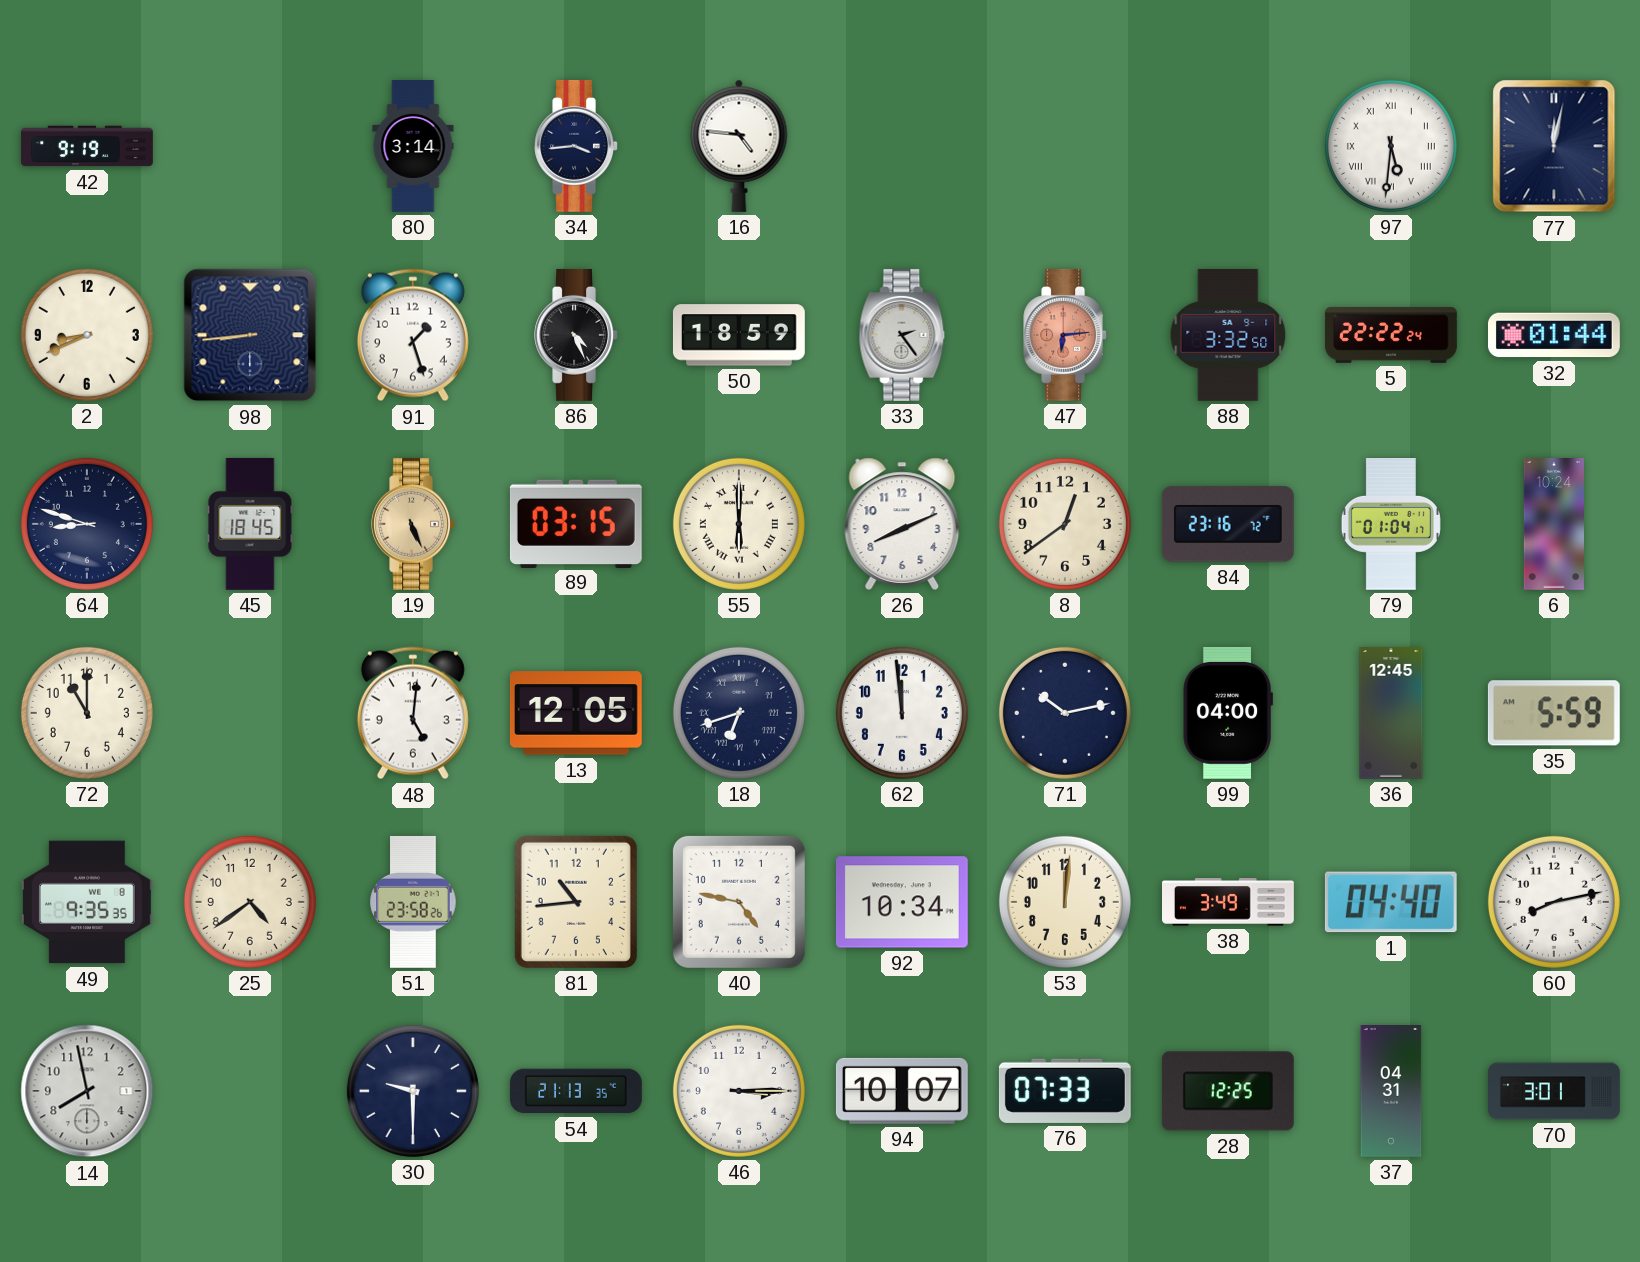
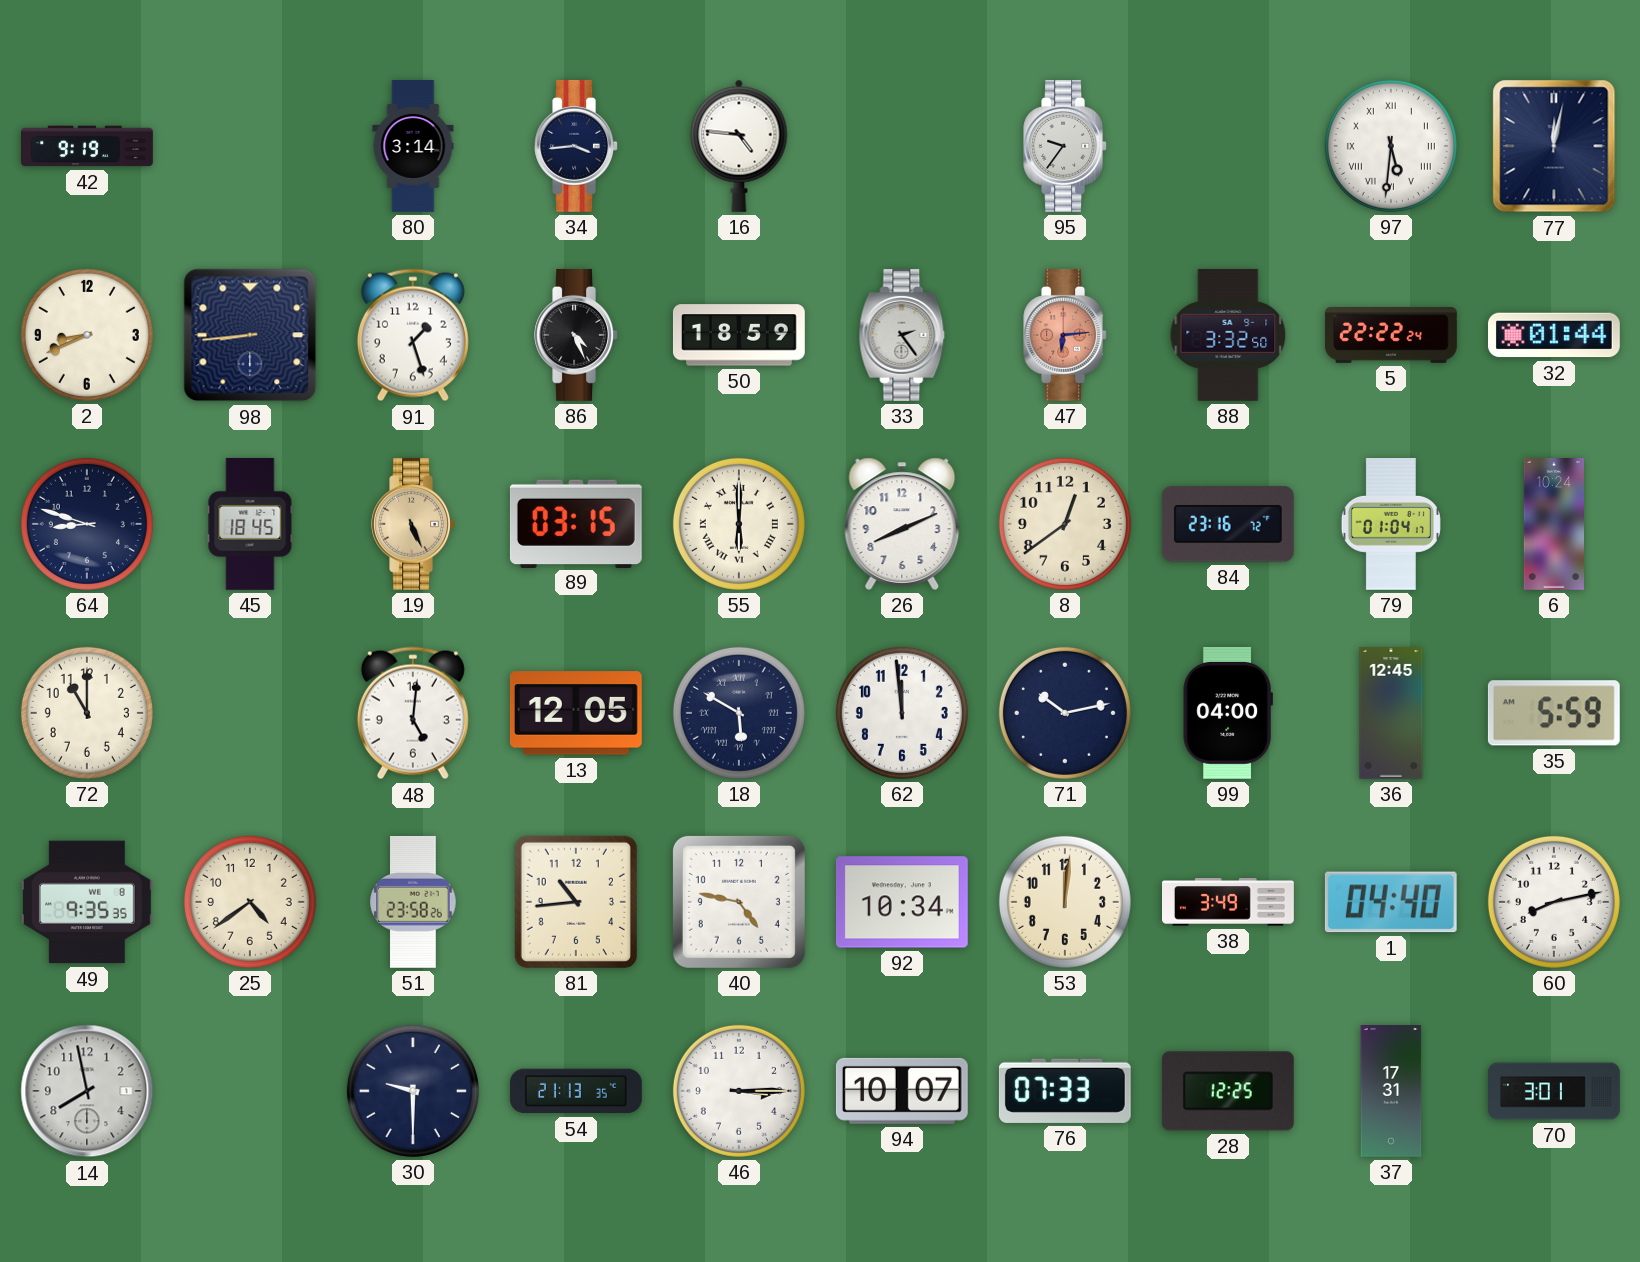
95: none -> 9:36 (1065, 146)
18: 6:42 -> 5:50 (739, 713)
37: 04:31 -> 17:31 (1391, 1092)
